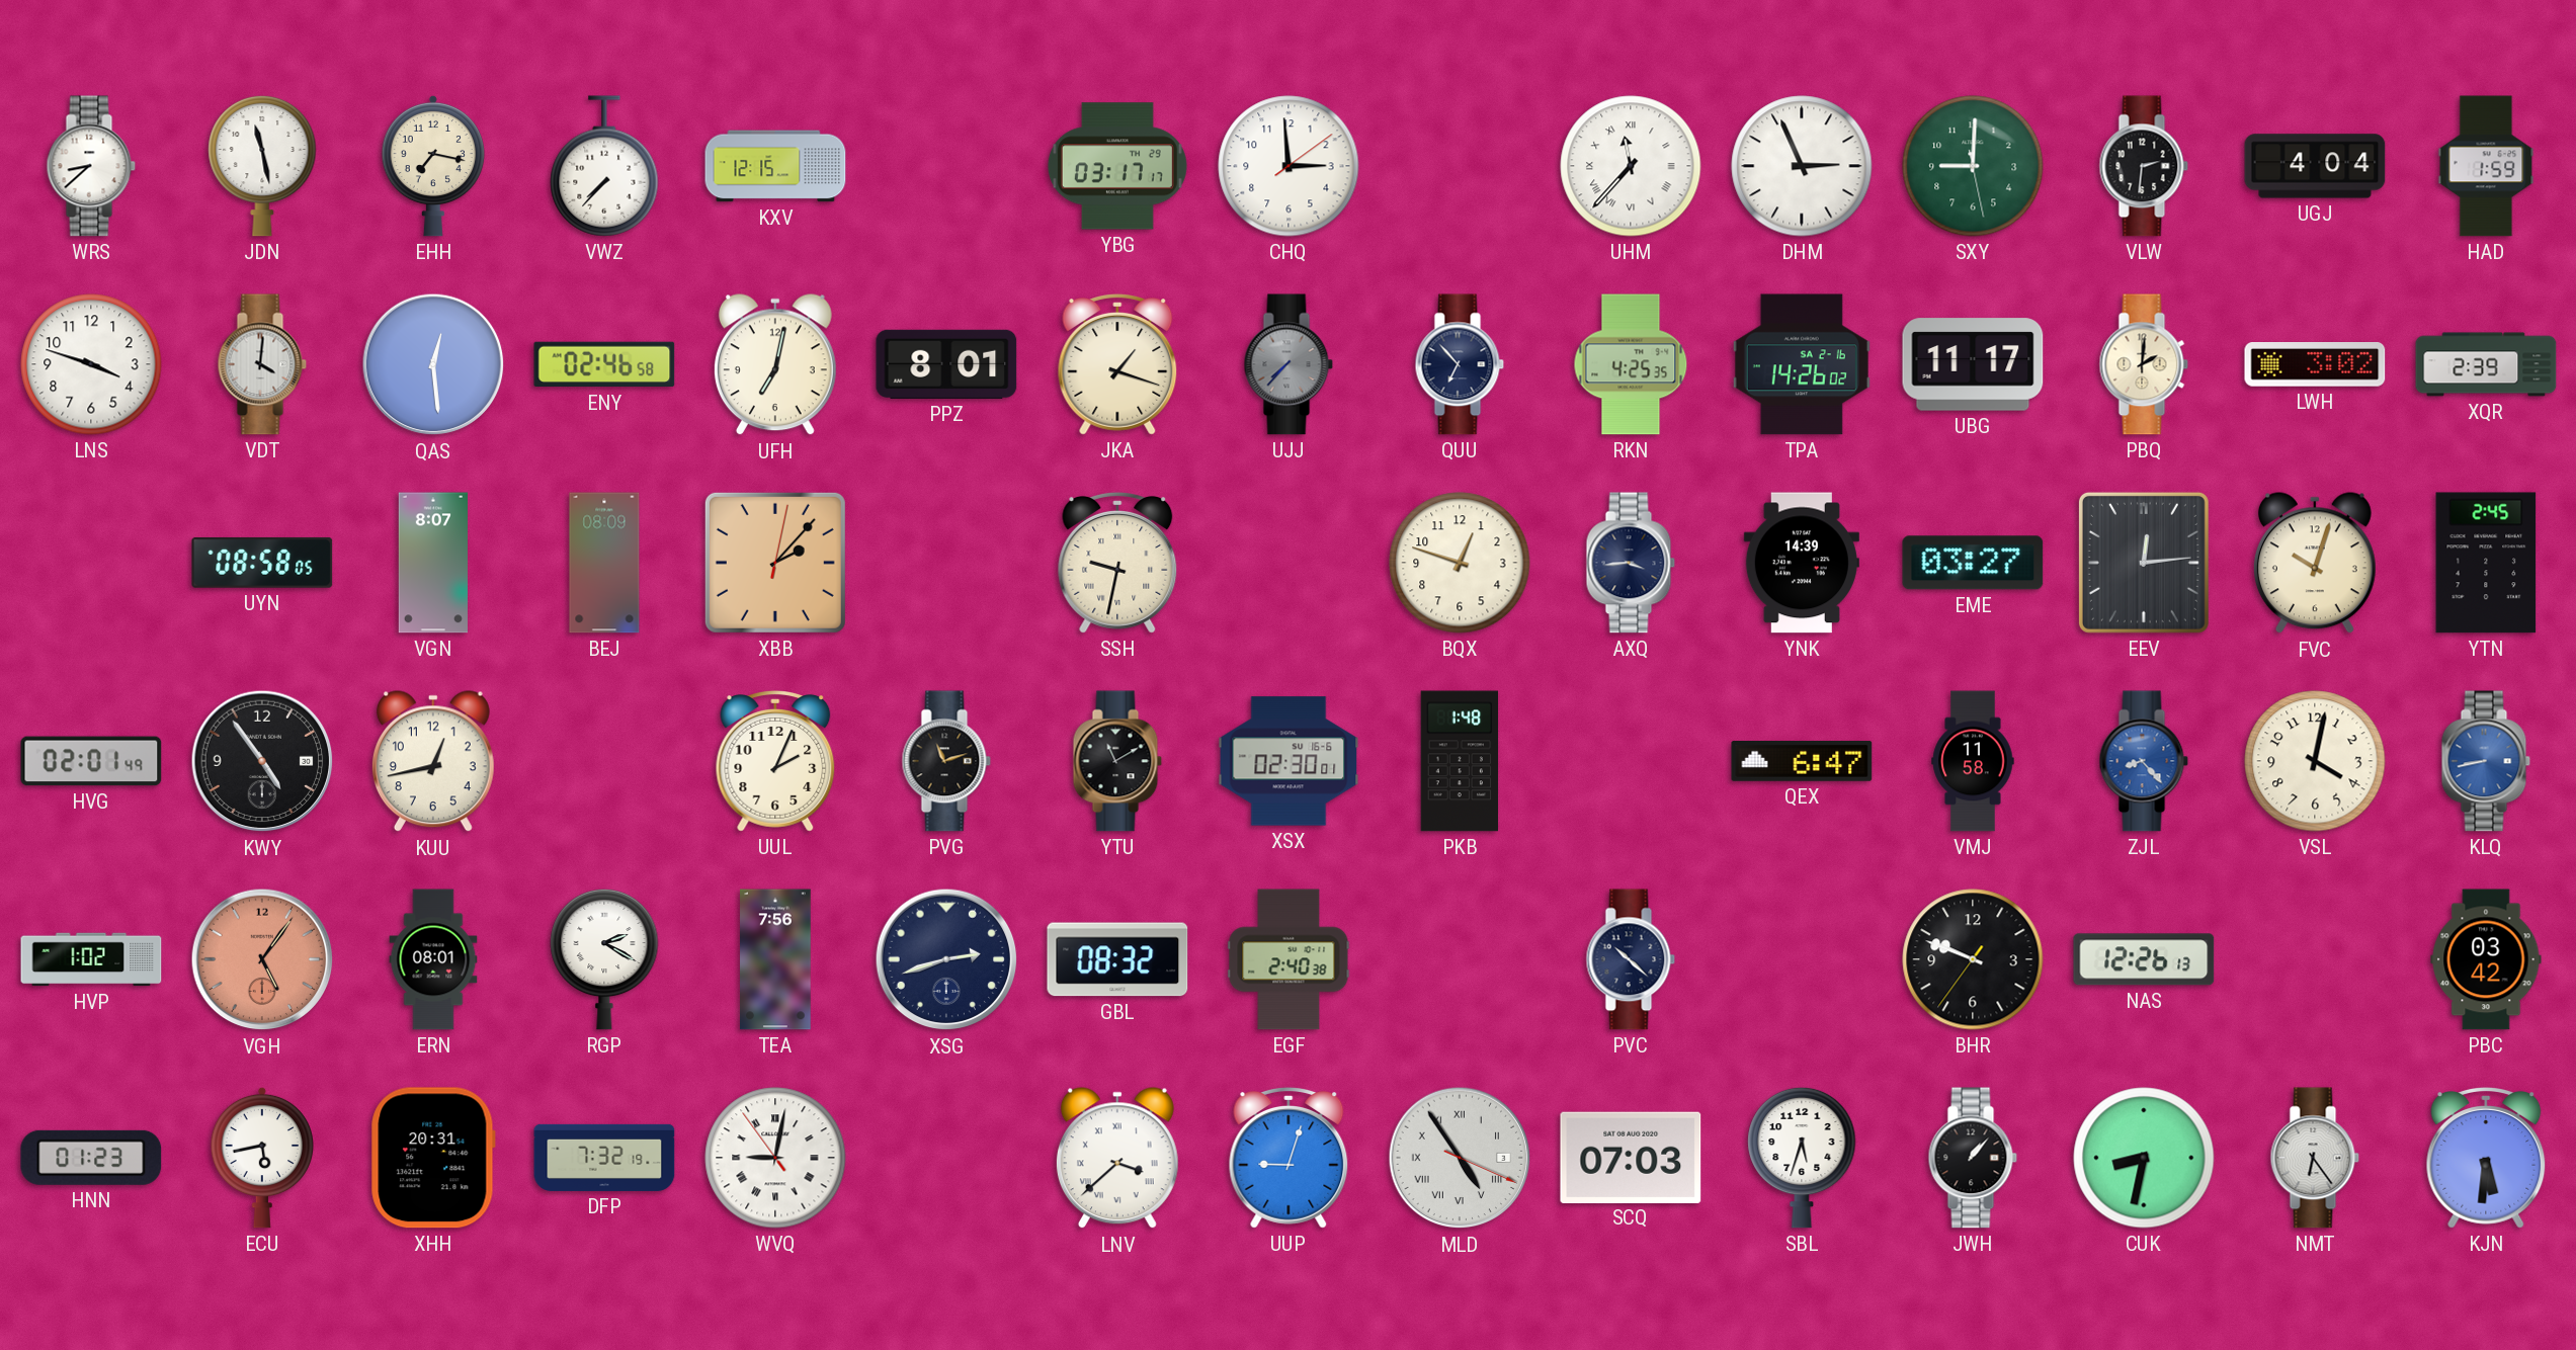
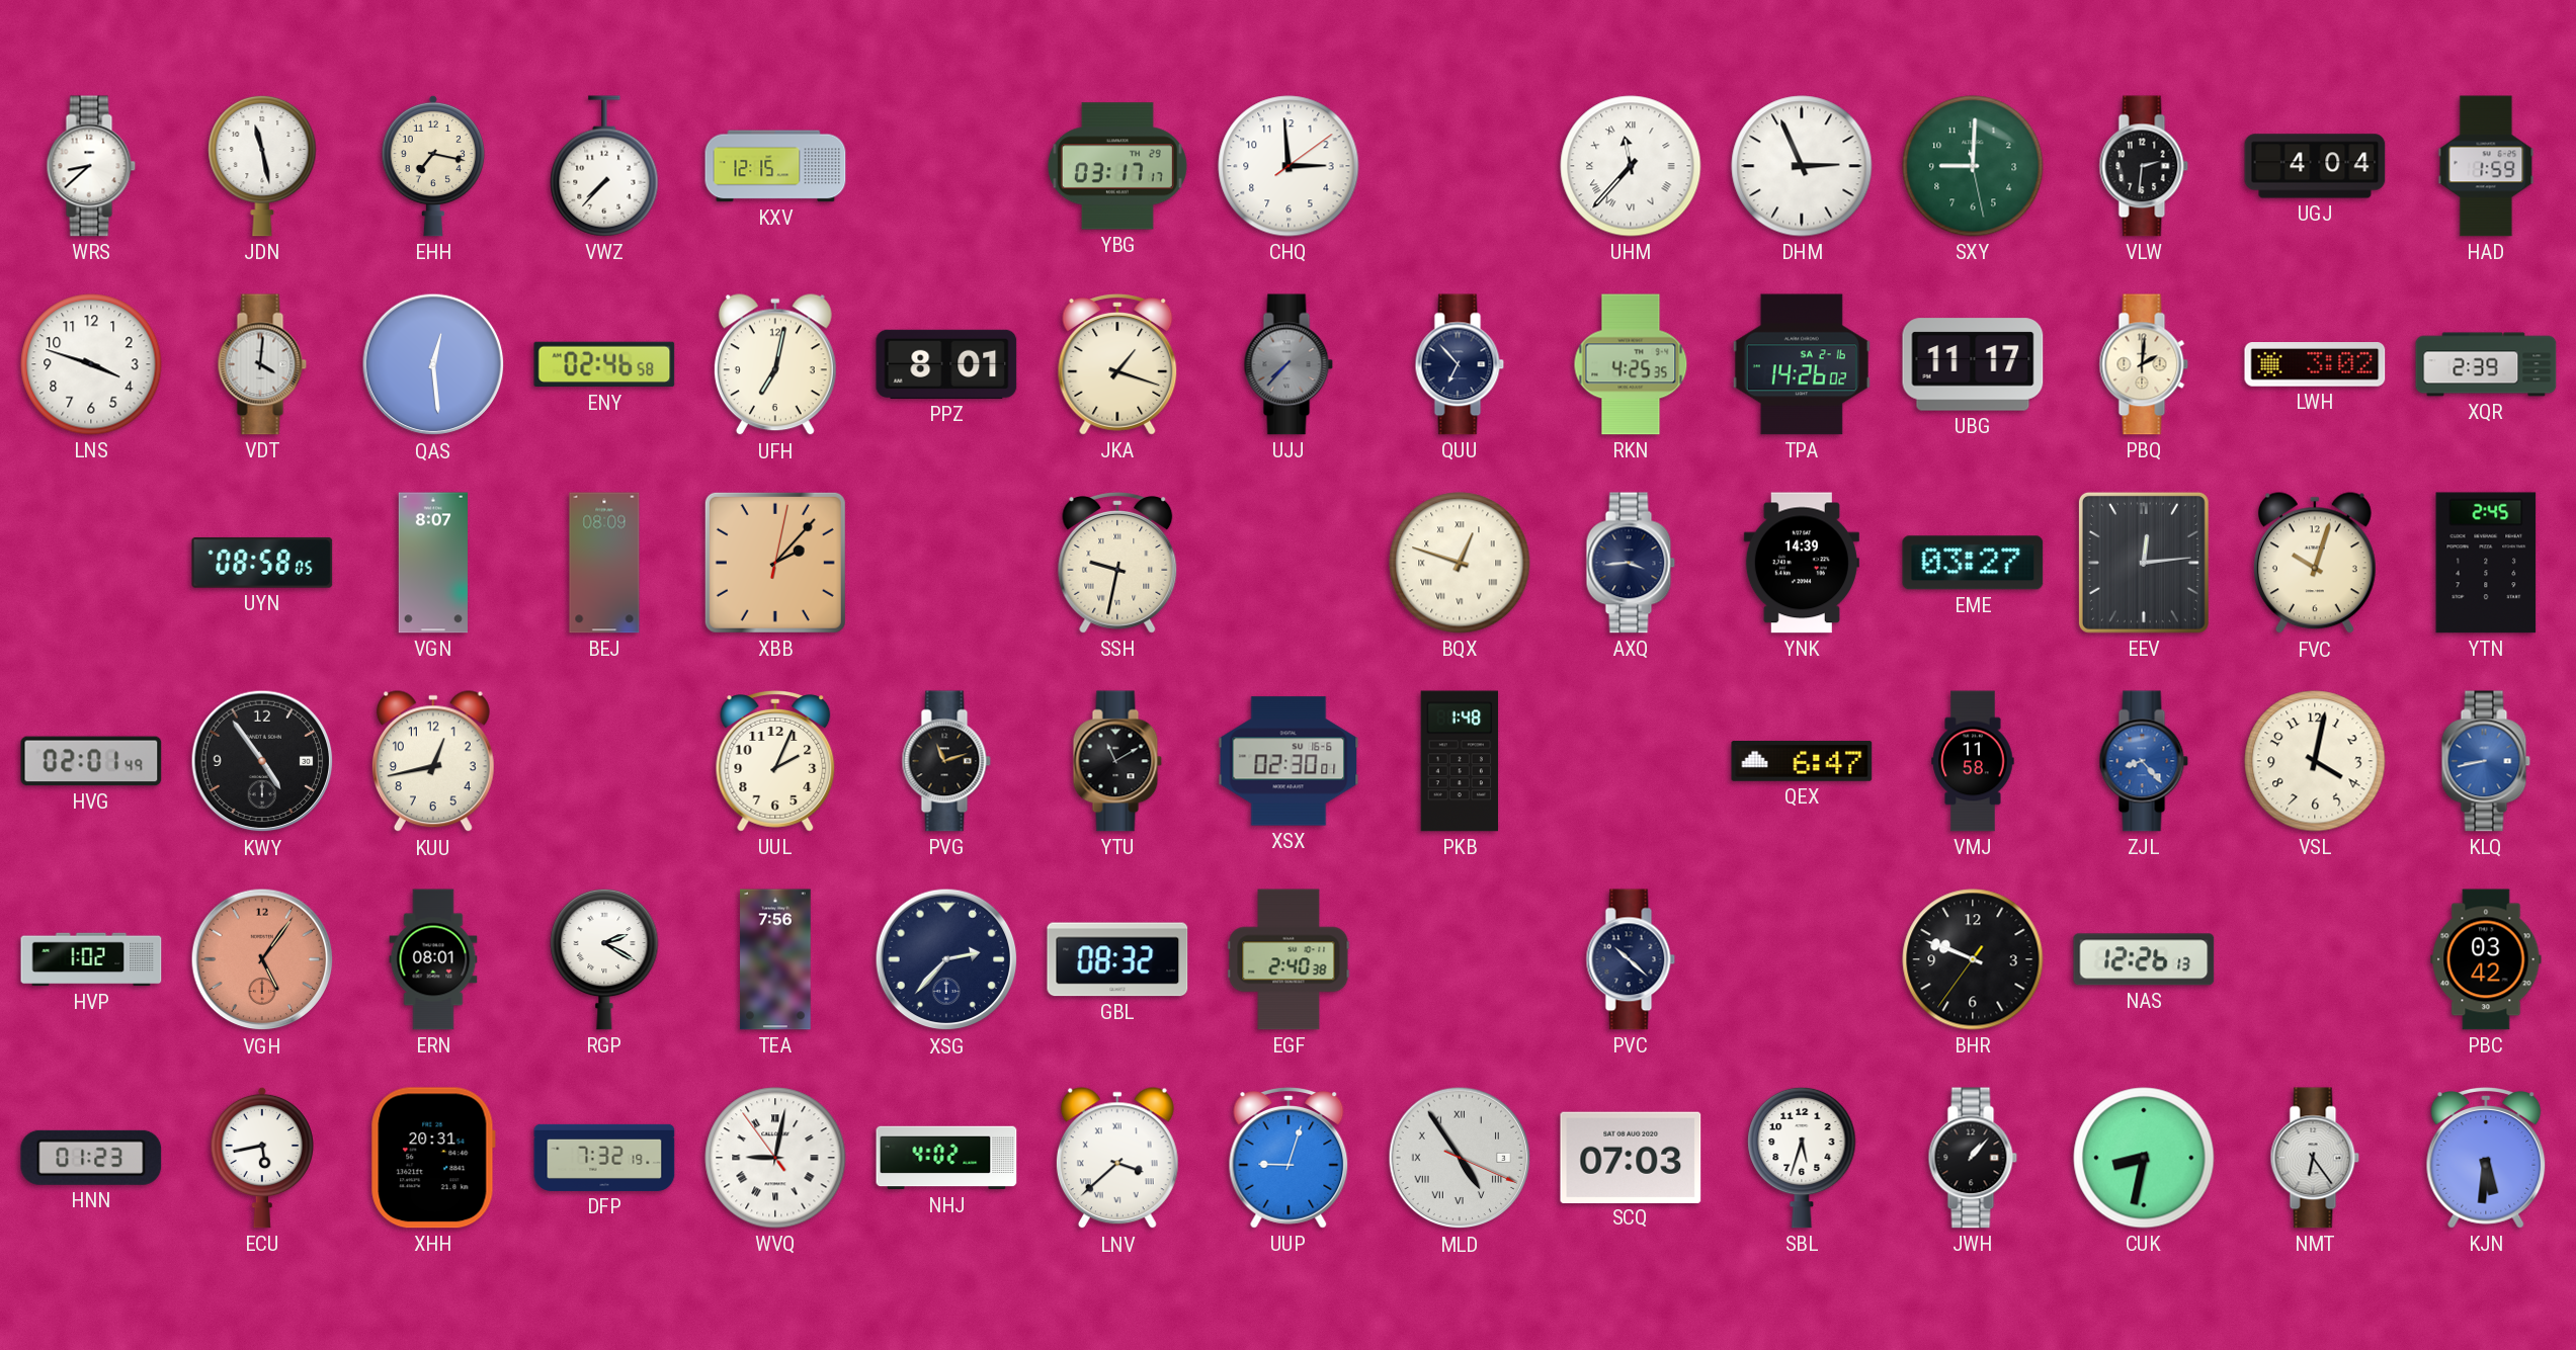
BQX numerals: Arabic -> Roman (1460, 563)
XSG: 2:42 -> 2:37 (946, 959)
NHJ: none -> 4:02 (946, 1158)
